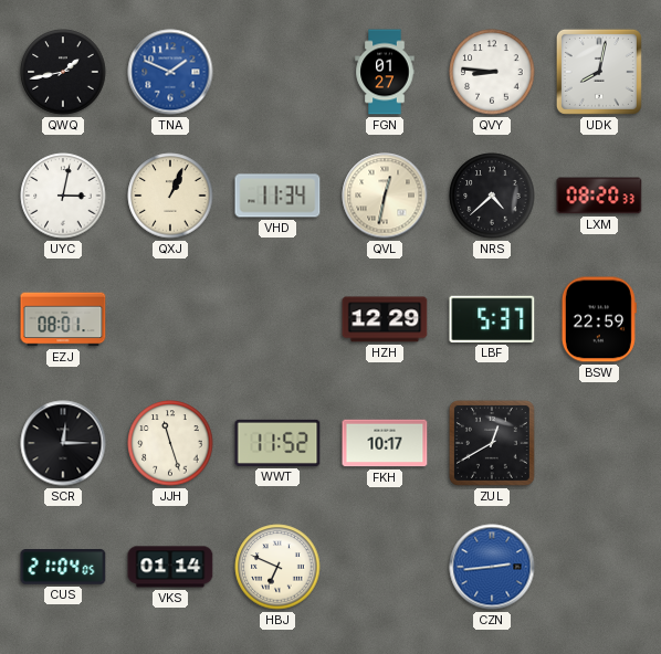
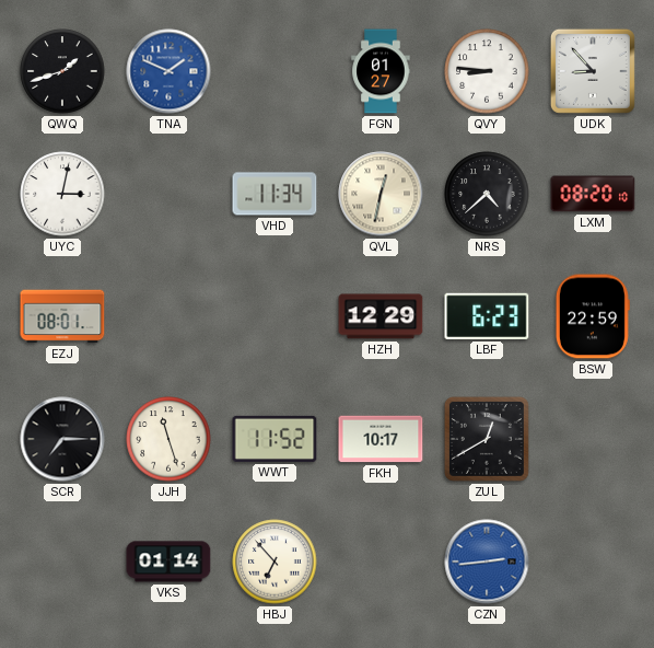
QWQ: 1:43 -> 1:42 (62, 71)
UDK: 8:02 -> 8:53 (593, 71)
QXJ: 1:04 -> none (170, 196)
LXM: 08:20:33 -> 08:20:10 (593, 194)
LBF: 5:37 -> 6:23 (487, 316)
SCR: 12:15 -> 7:15 (62, 439)
CUS: 21:04 -> none (63, 567)
HBJ: 6:49 -> 6:53 (275, 562)
